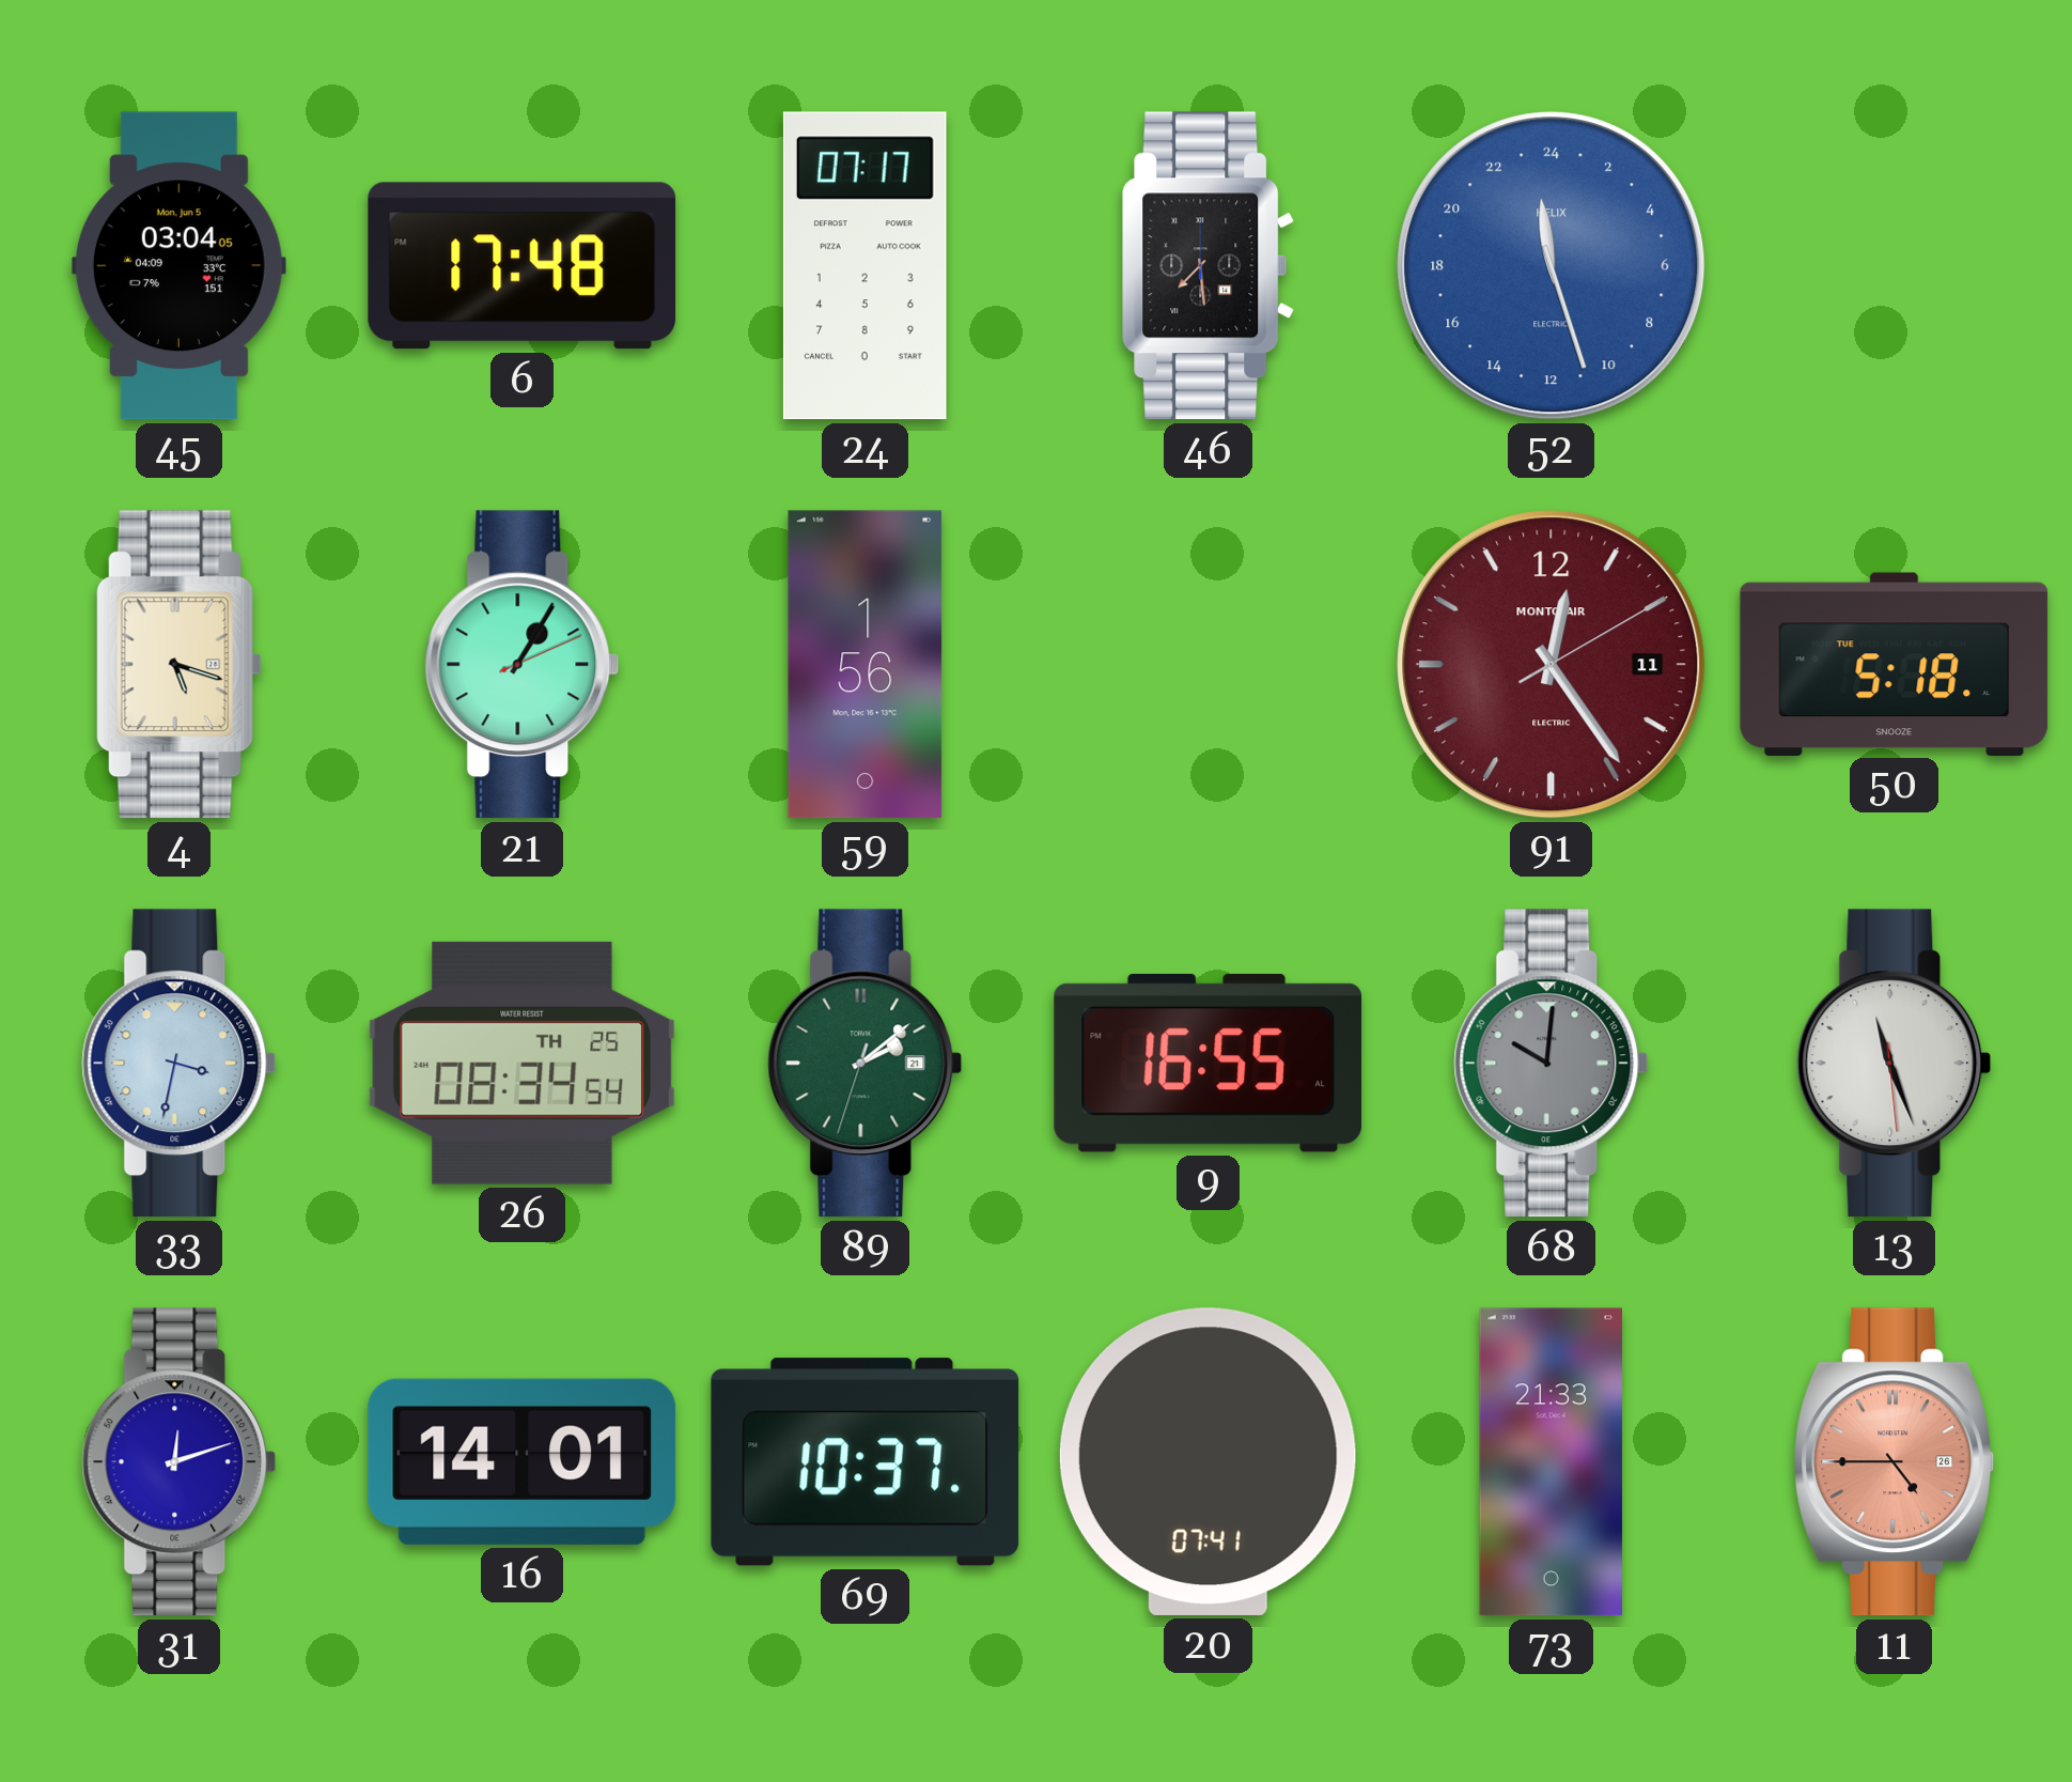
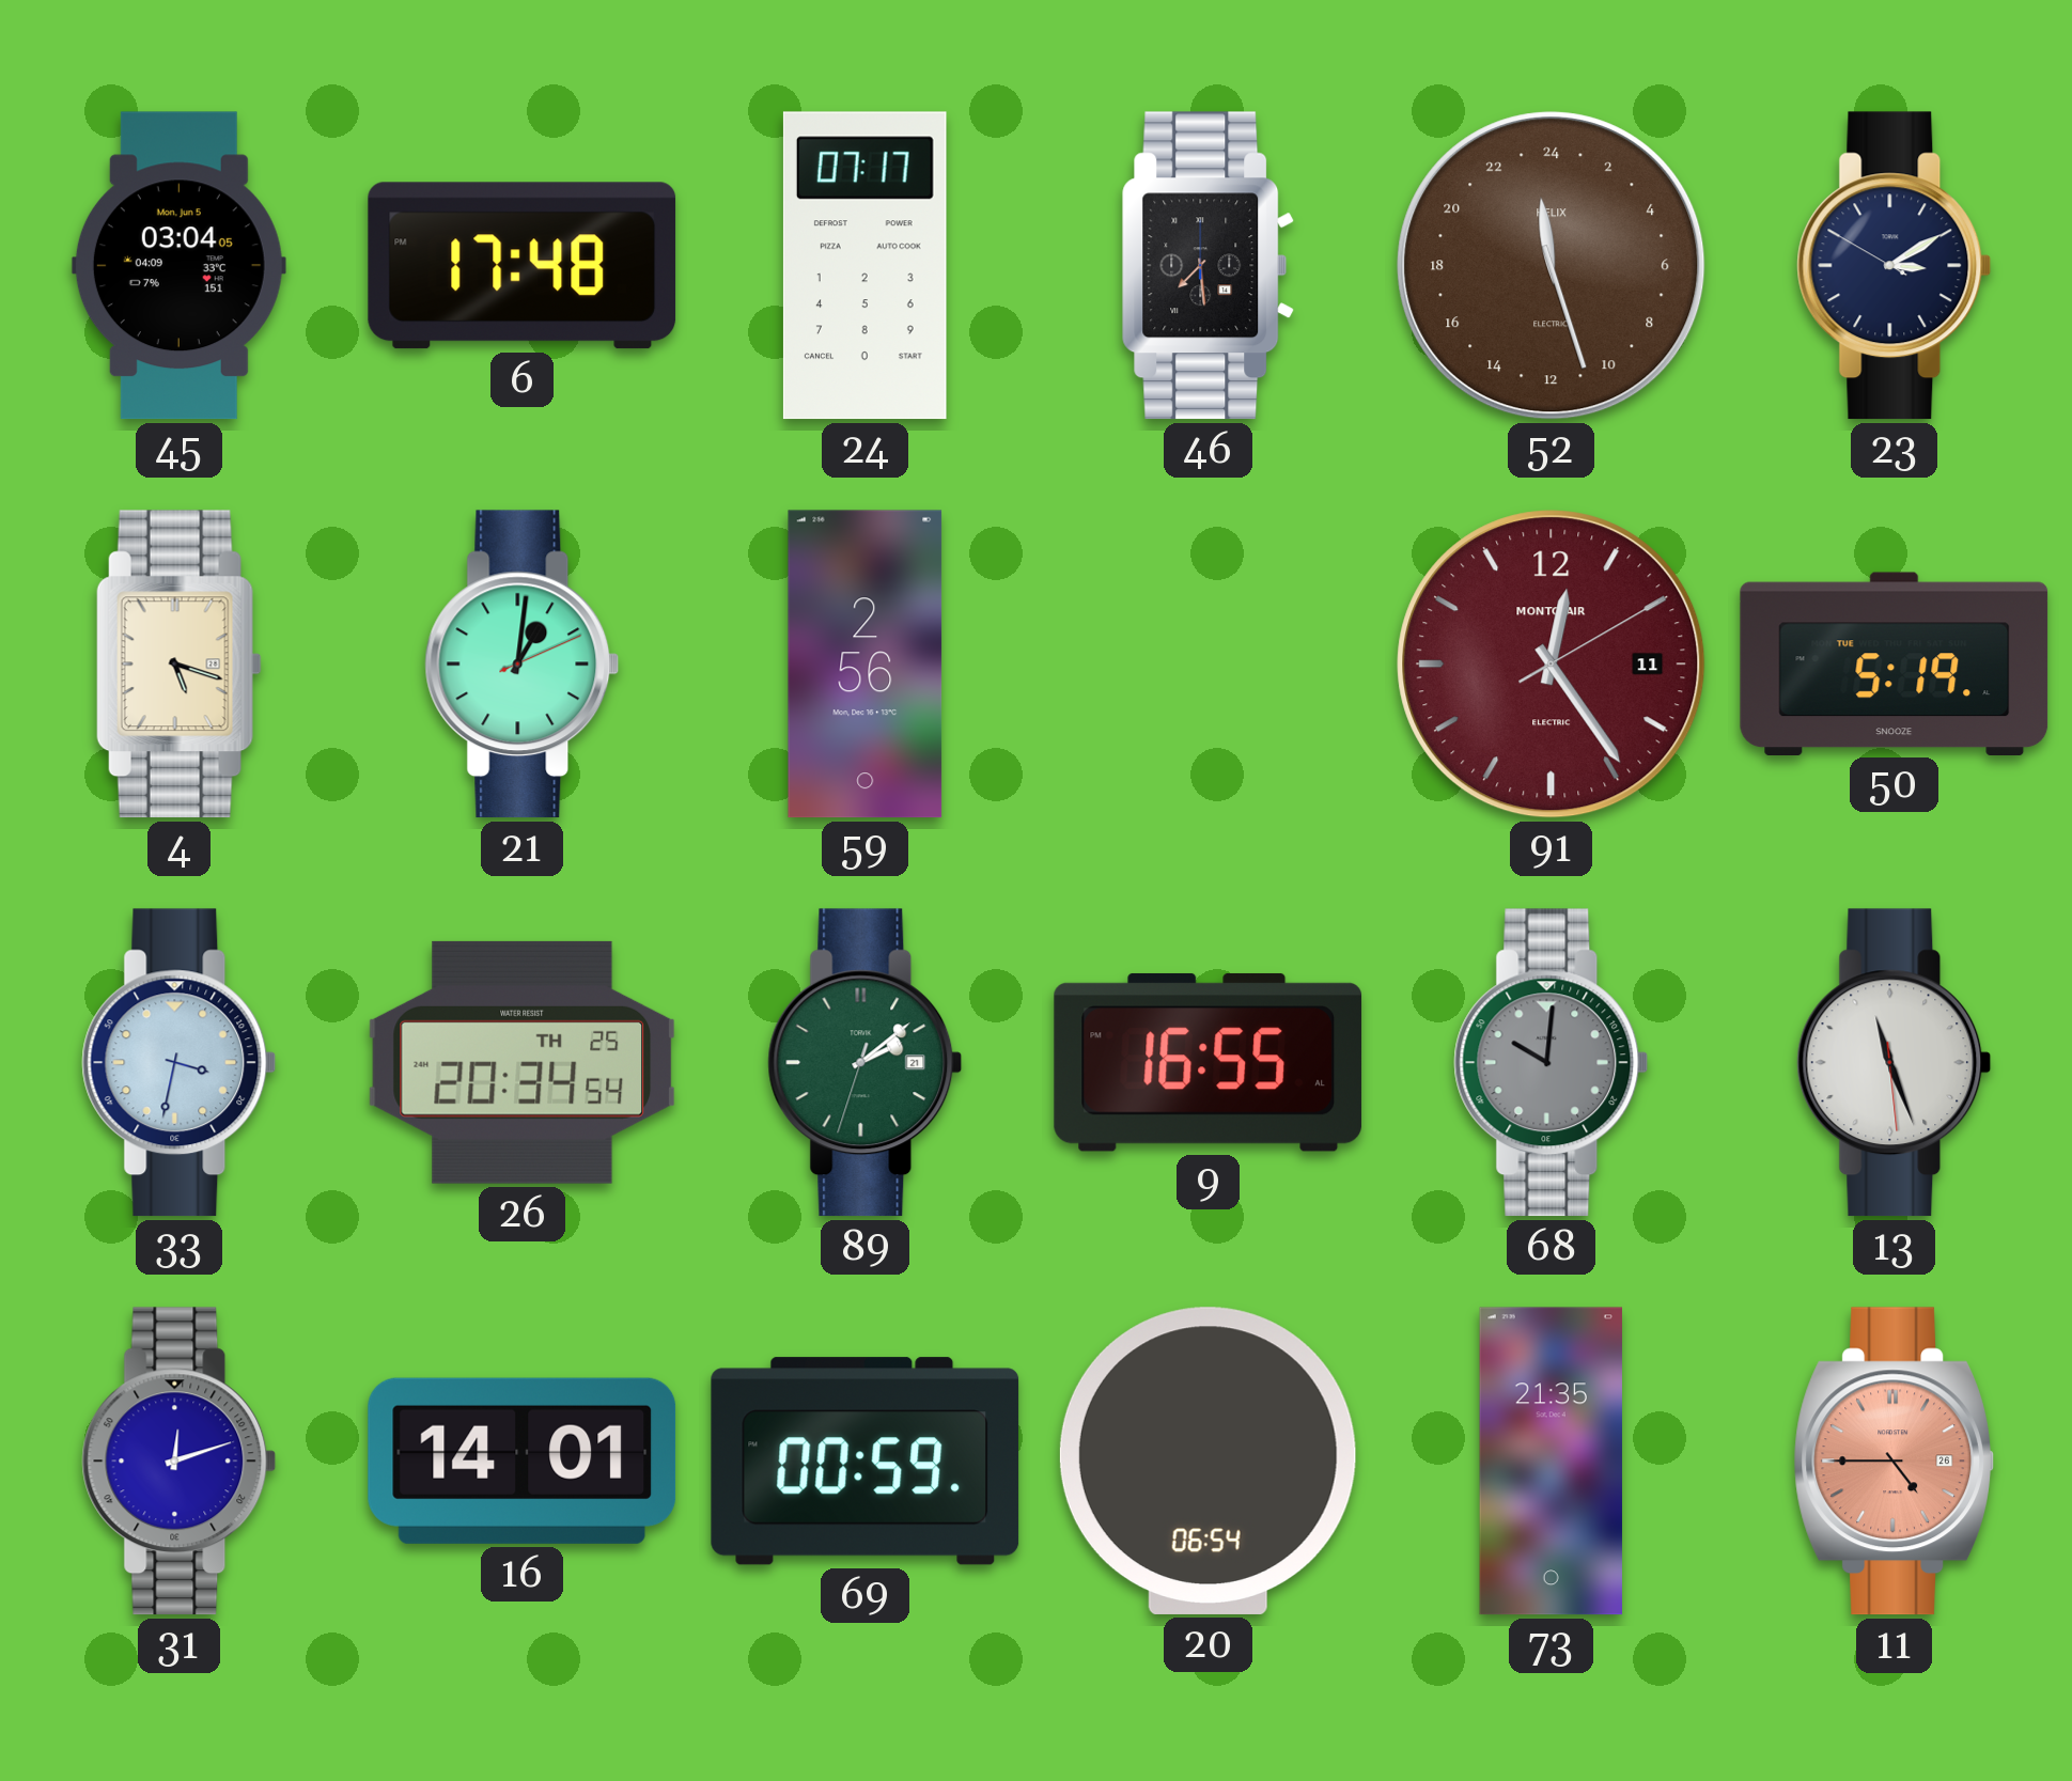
52 dial: blue -> brown (1552, 266)
23: none -> 3:09 (1895, 266)
21: 1:05 -> 1:01 (523, 665)
59: 1:56 -> 2:56 (866, 665)
50: 5:18 -> 5:19 (1895, 663)
26: 08:34 -> 20:34 (523, 1062)
69: 10:37 -> 00:59 (866, 1462)
20: 07:41 -> 06:54 (1208, 1460)
73: 21:33 -> 21:35 (1551, 1462)
